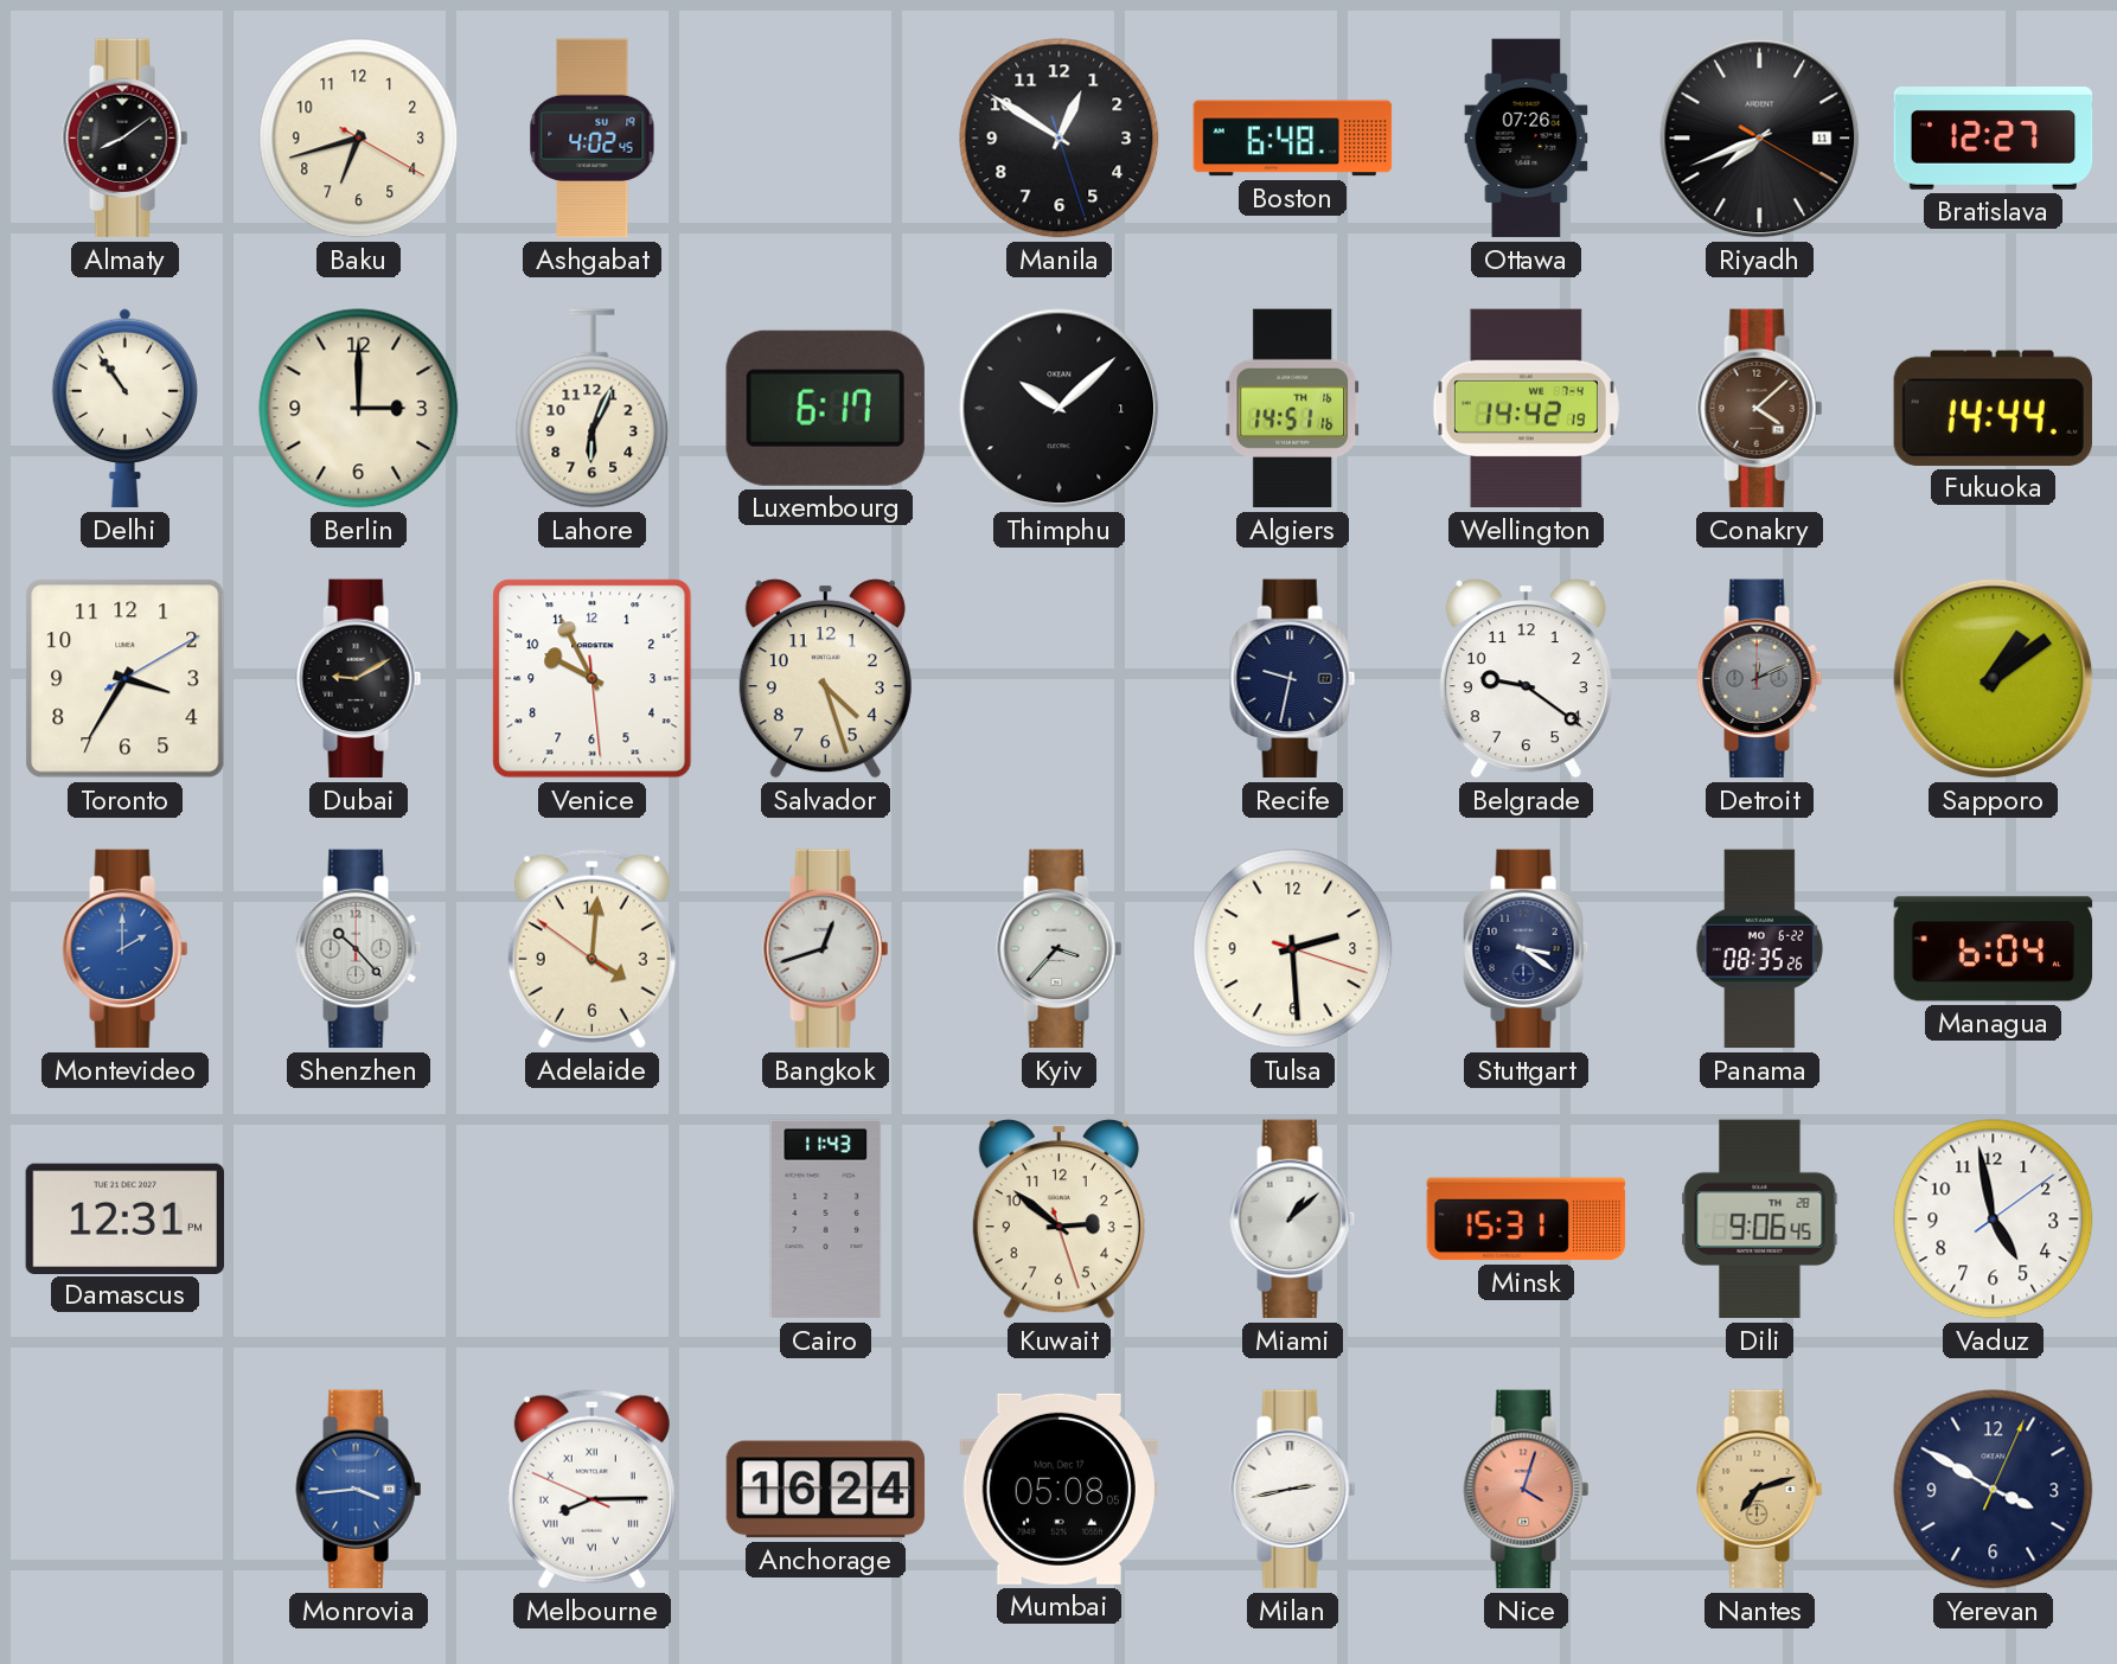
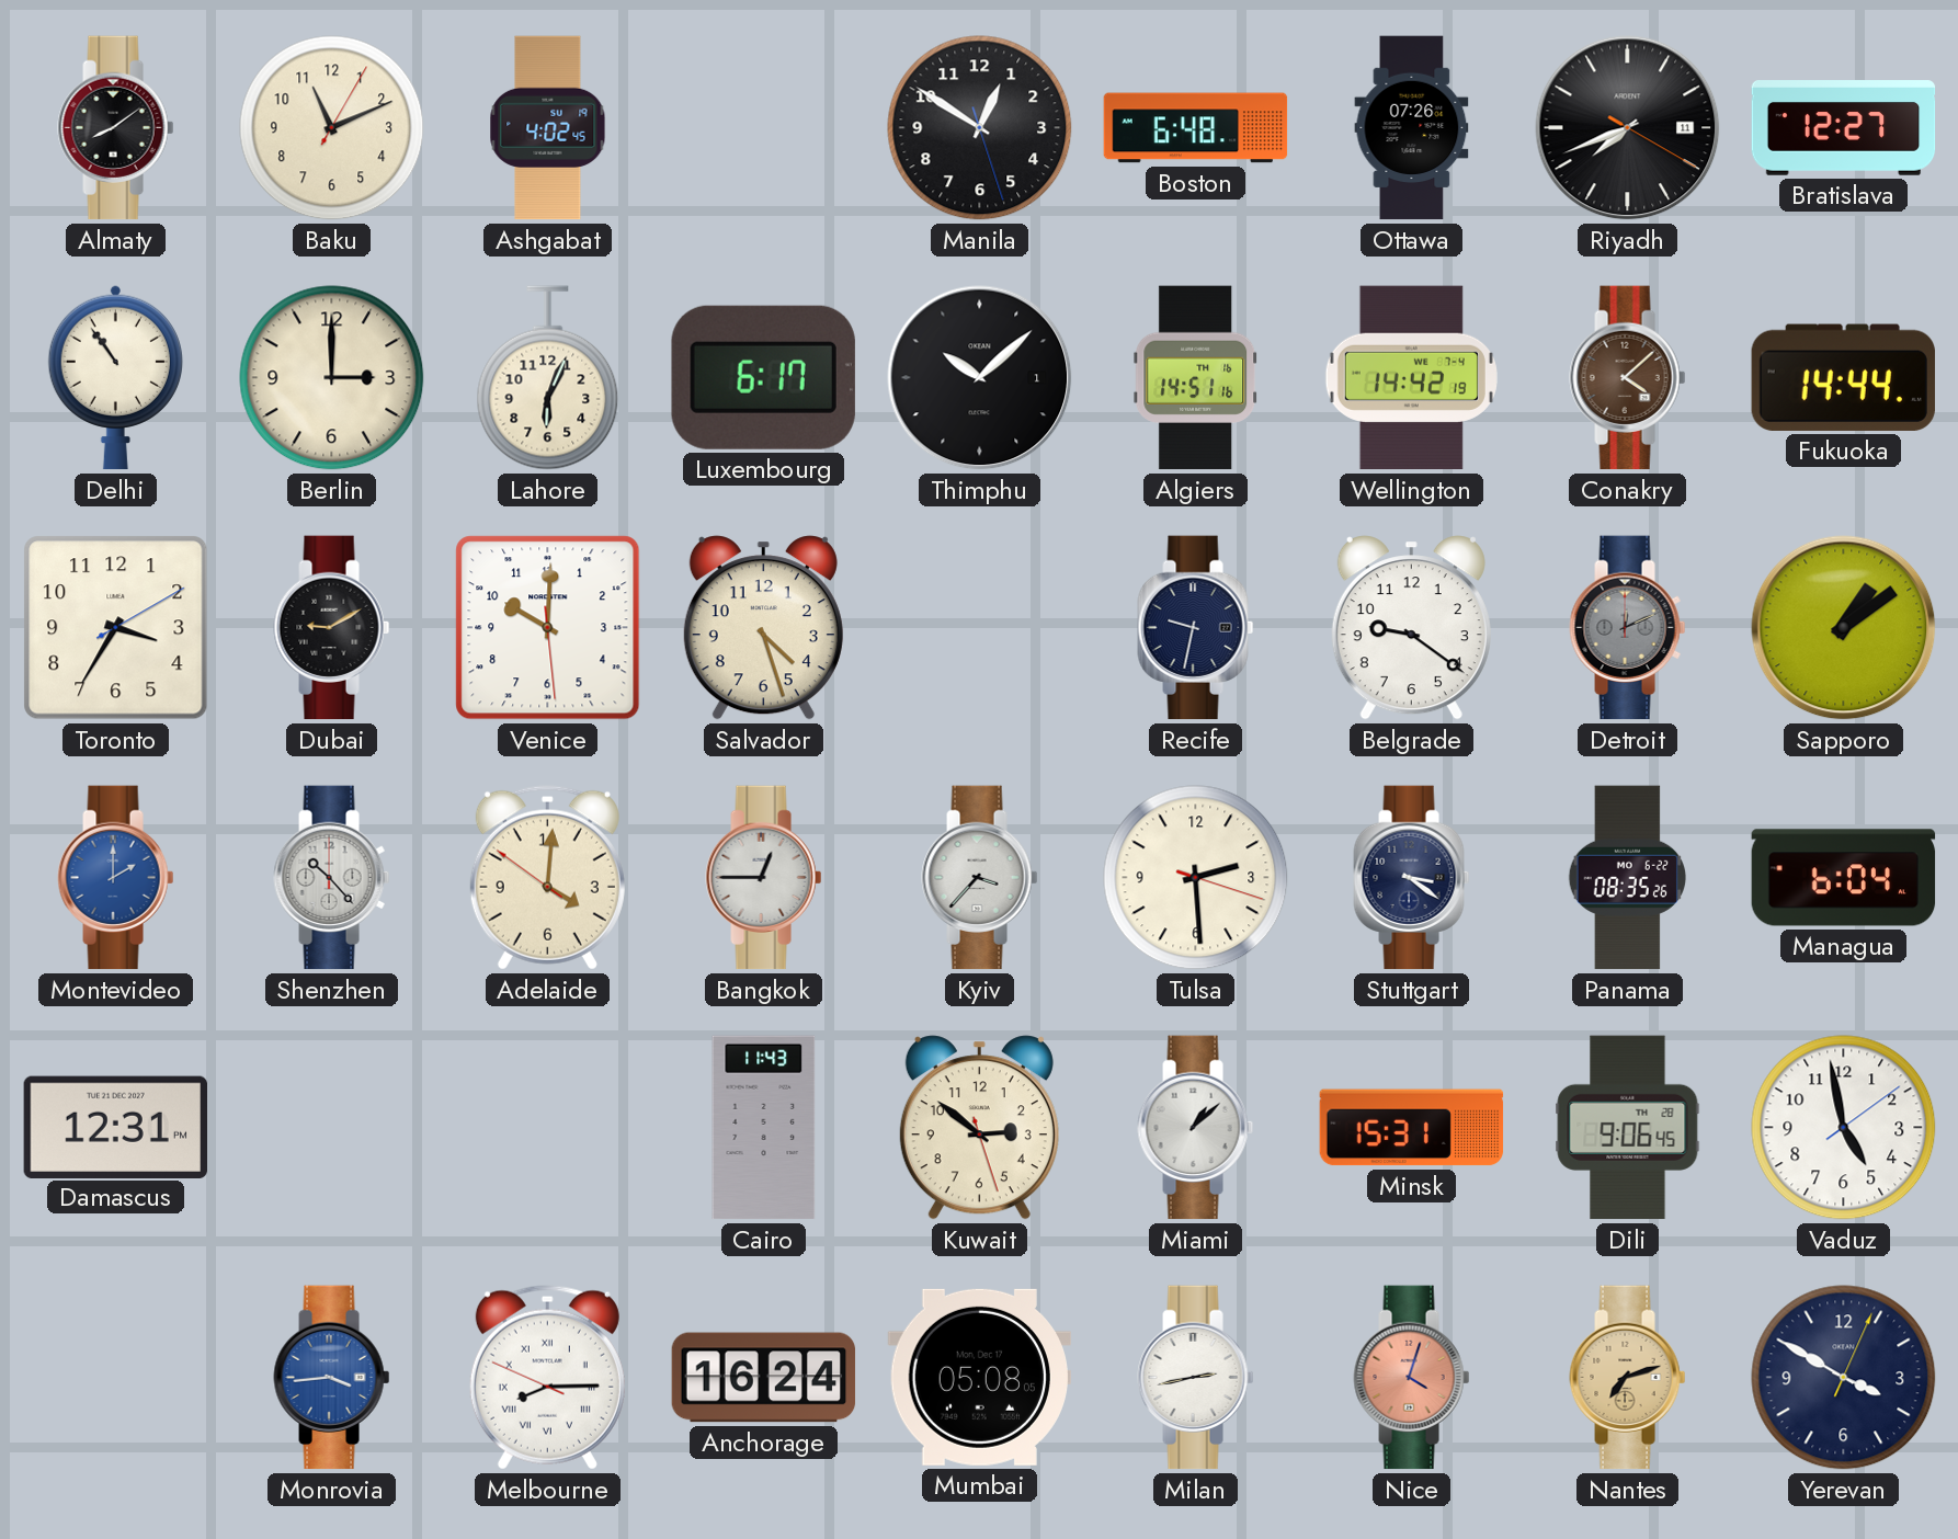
Baku: 6:42 -> 11:11 (332, 128)
Venice: 9:55 -> 10:00 (548, 628)
Bangkok: 12:42 -> 12:45 (764, 878)
